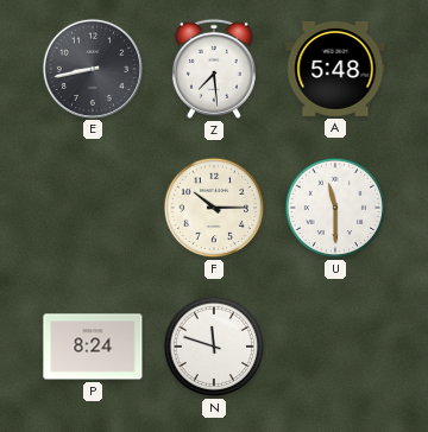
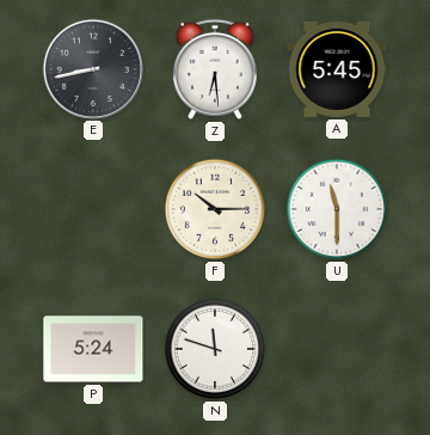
Z: 7:29 -> 6:29 (215, 69)
A: 5:48 -> 5:45 (337, 69)
P: 8:24 -> 5:24 (93, 349)
